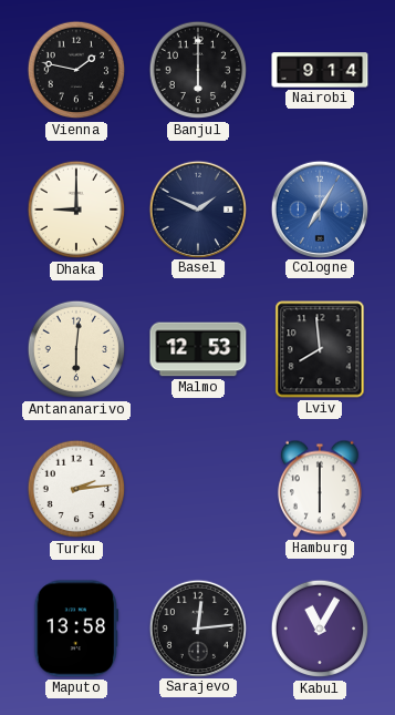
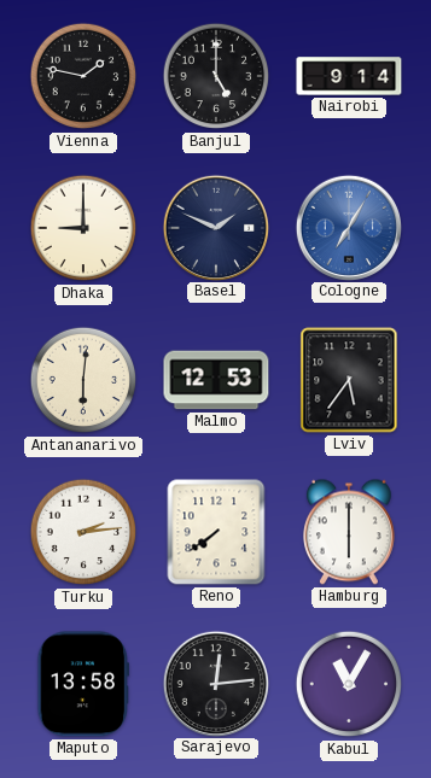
Banjul: 6:00 -> 5:00 (216, 76)
Lviv: 7:59 -> 5:36 (349, 380)
Reno: none -> 7:39 (216, 532)
